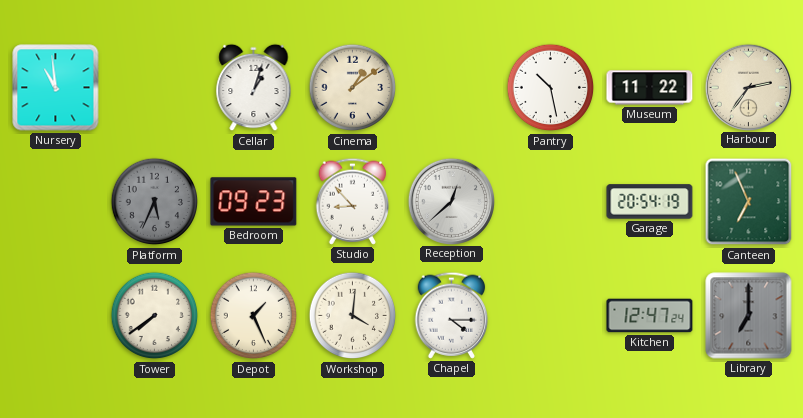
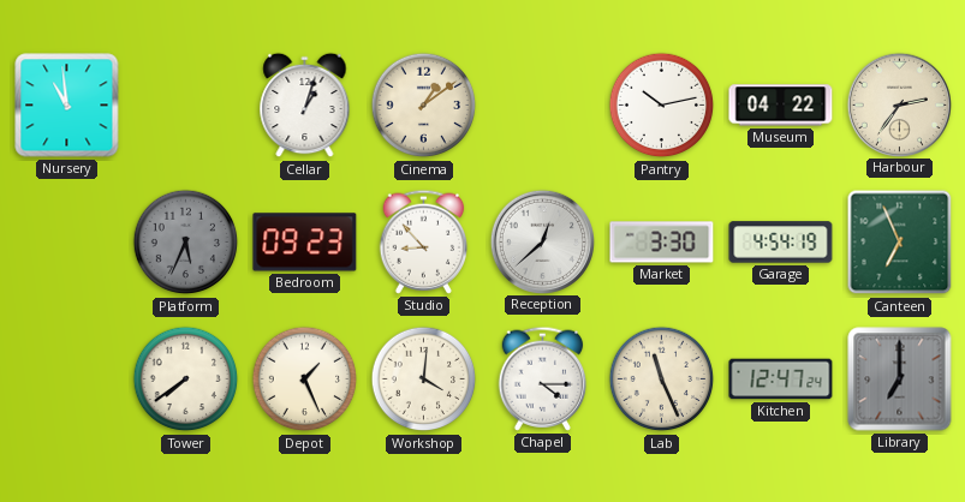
Pantry: 10:28 -> 10:13 (662, 106)
Museum: 11:22 -> 04:22 (781, 106)
Market: none -> 3:30 (662, 243)
Garage: 20:54 -> 4:54 (781, 243)
Lab: none -> 11:26 (662, 380)
